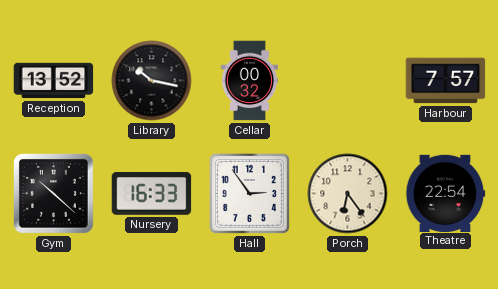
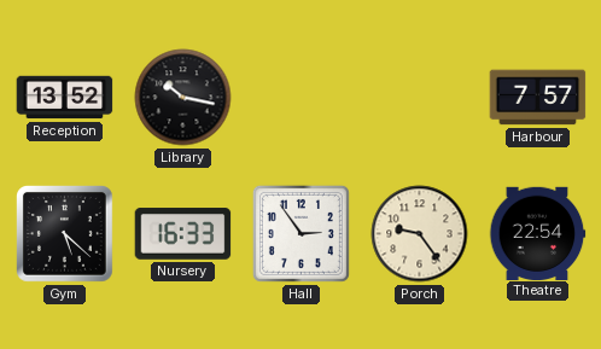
Cellar: 00:32 -> none (250, 81)
Gym: 10:22 -> 5:22 (65, 234)
Porch: 6:24 -> 9:24 (420, 234)
